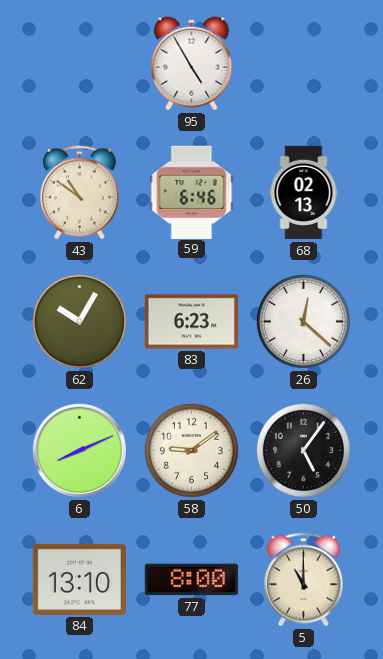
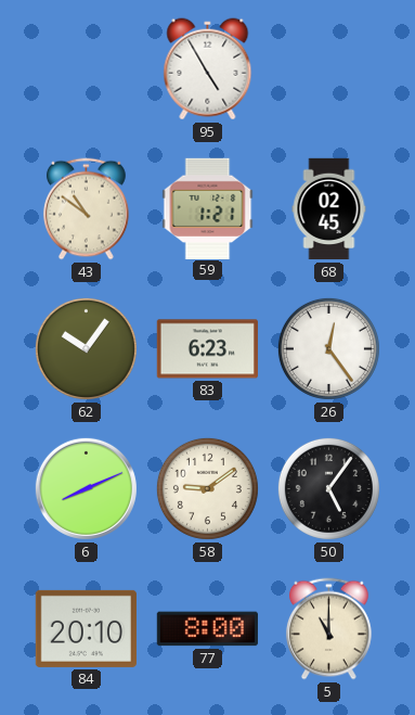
59: 6:46 -> 1:21 (208, 208)
68: 02:13 -> 02:45 (329, 209)
62: 10:05 -> 10:06 (86, 348)
26: 12:22 -> 12:24 (328, 348)
84: 13:10 -> 20:10 (86, 628)
